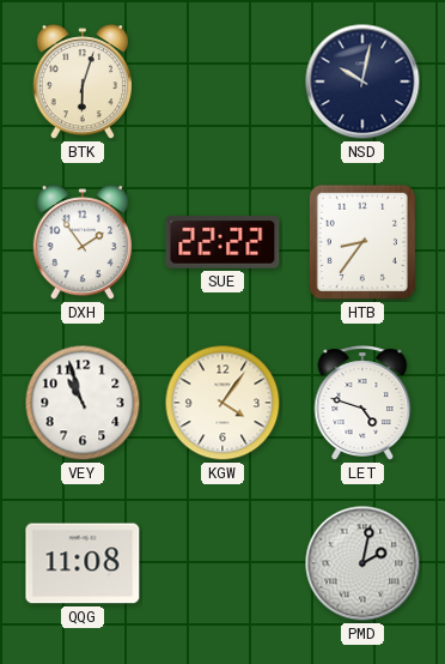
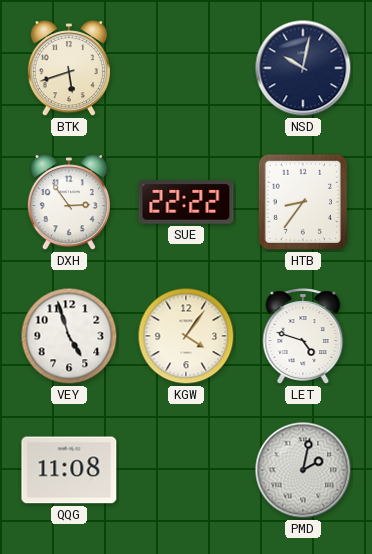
BTK: 6:03 -> 5:42 (69, 69)
DXH: 1:54 -> 2:54 (69, 203)
VEY: 10:57 -> 4:57 (69, 336)
